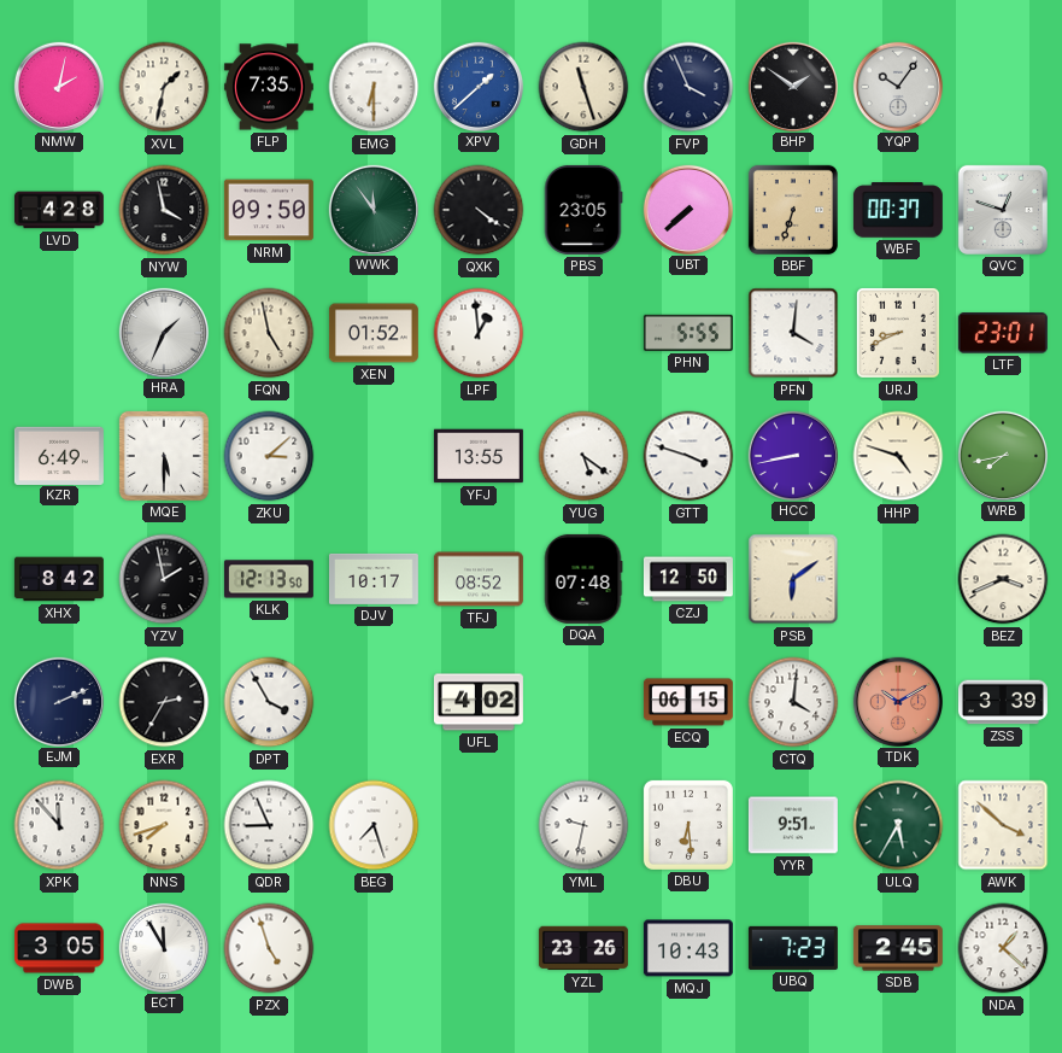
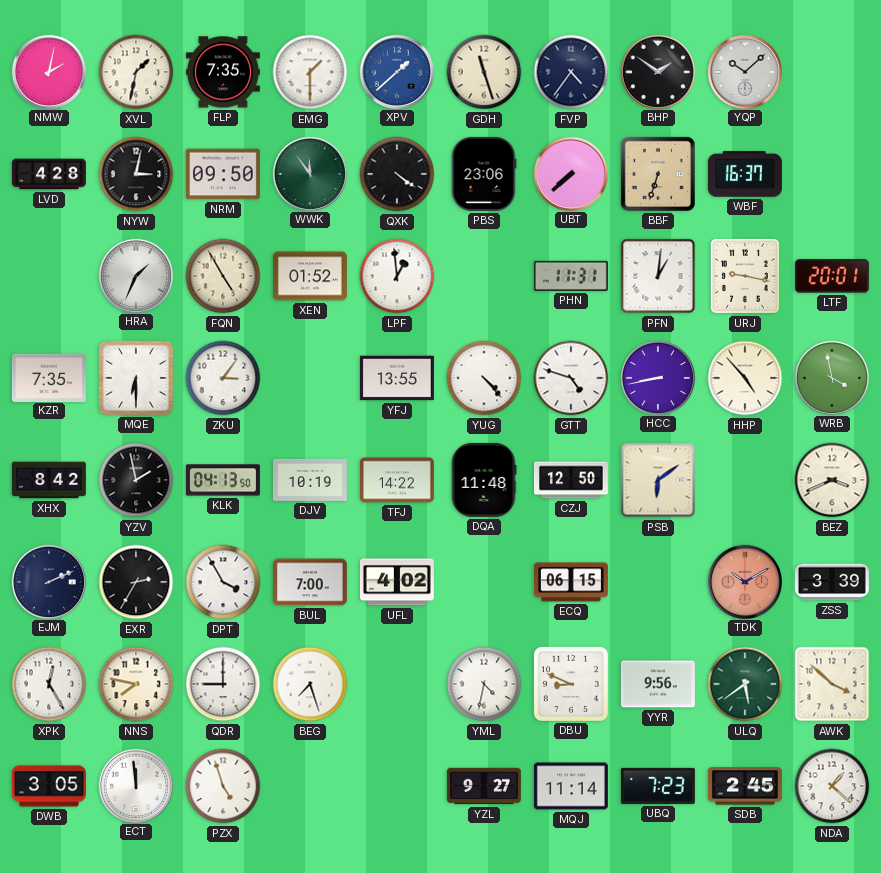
EMG: 6:30 -> 1:30 (310, 72)
FVP: 3:56 -> 4:36 (571, 72)
YQP: 10:06 -> 10:08 (744, 71)
NYW: 3:58 -> 3:02 (136, 174)
PBS: 23:05 -> 23:06 (484, 174)
WBF: 00:37 -> 16:37 (745, 174)
QVC: 12:48 -> none (1003, 210)
FQN: 4:58 -> 4:55 (223, 276)
PHN: 5:55 -> 11:31 (571, 276)
PFN: 4:01 -> 1:01 (658, 276)
URJ: 8:41 -> 9:17 (745, 276)
LTF: 23:01 -> 20:01 (832, 276)
KZR: 6:49 -> 7:35 (49, 377)
MQE: 5:30 -> 6:30 (136, 378)
ZKU: 3:08 -> 3:06 (223, 378)
YUG: 5:21 -> 4:23 (484, 378)
GTT: 3:48 -> 4:48 (571, 378)
HHP: 4:48 -> 4:53 (745, 378)
WRB: 7:43 -> 3:58 (831, 377)
KLK: 12:13 -> 04:13 (223, 480)
DJV: 10:17 -> 10:19 (310, 480)
TFJ: 08:52 -> 14:22 (397, 480)
DQA: 07:48 -> 11:48 (484, 480)
BUL: none -> 7:00 (310, 582)
CTQ: 4:01 -> none (793, 702)
XPK: 11:53 -> 12:25 (49, 684)
NNS: 7:42 -> 7:47 (136, 684)
QDR: 8:56 -> 9:00 (223, 684)
YML: 9:32 -> 4:32 (484, 684)
DBU: 6:29 -> 8:49 (571, 684)
YYR: 9:51 -> 9:56 (658, 684)
ULQ: 5:35 -> 5:39 (745, 684)
ECT: 11:55 -> 11:59 (135, 785)
YZL: 23:26 -> 9:27 (484, 786)
MQJ: 10:43 -> 11:14 (571, 786)
